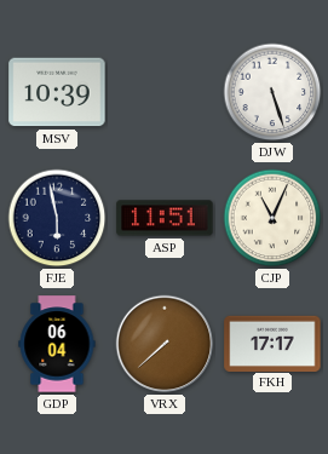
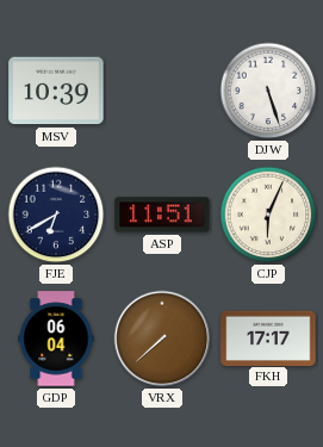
FJE: 5:58 -> 6:40 (56, 215)
CJP: 11:04 -> 6:04 (268, 215)
